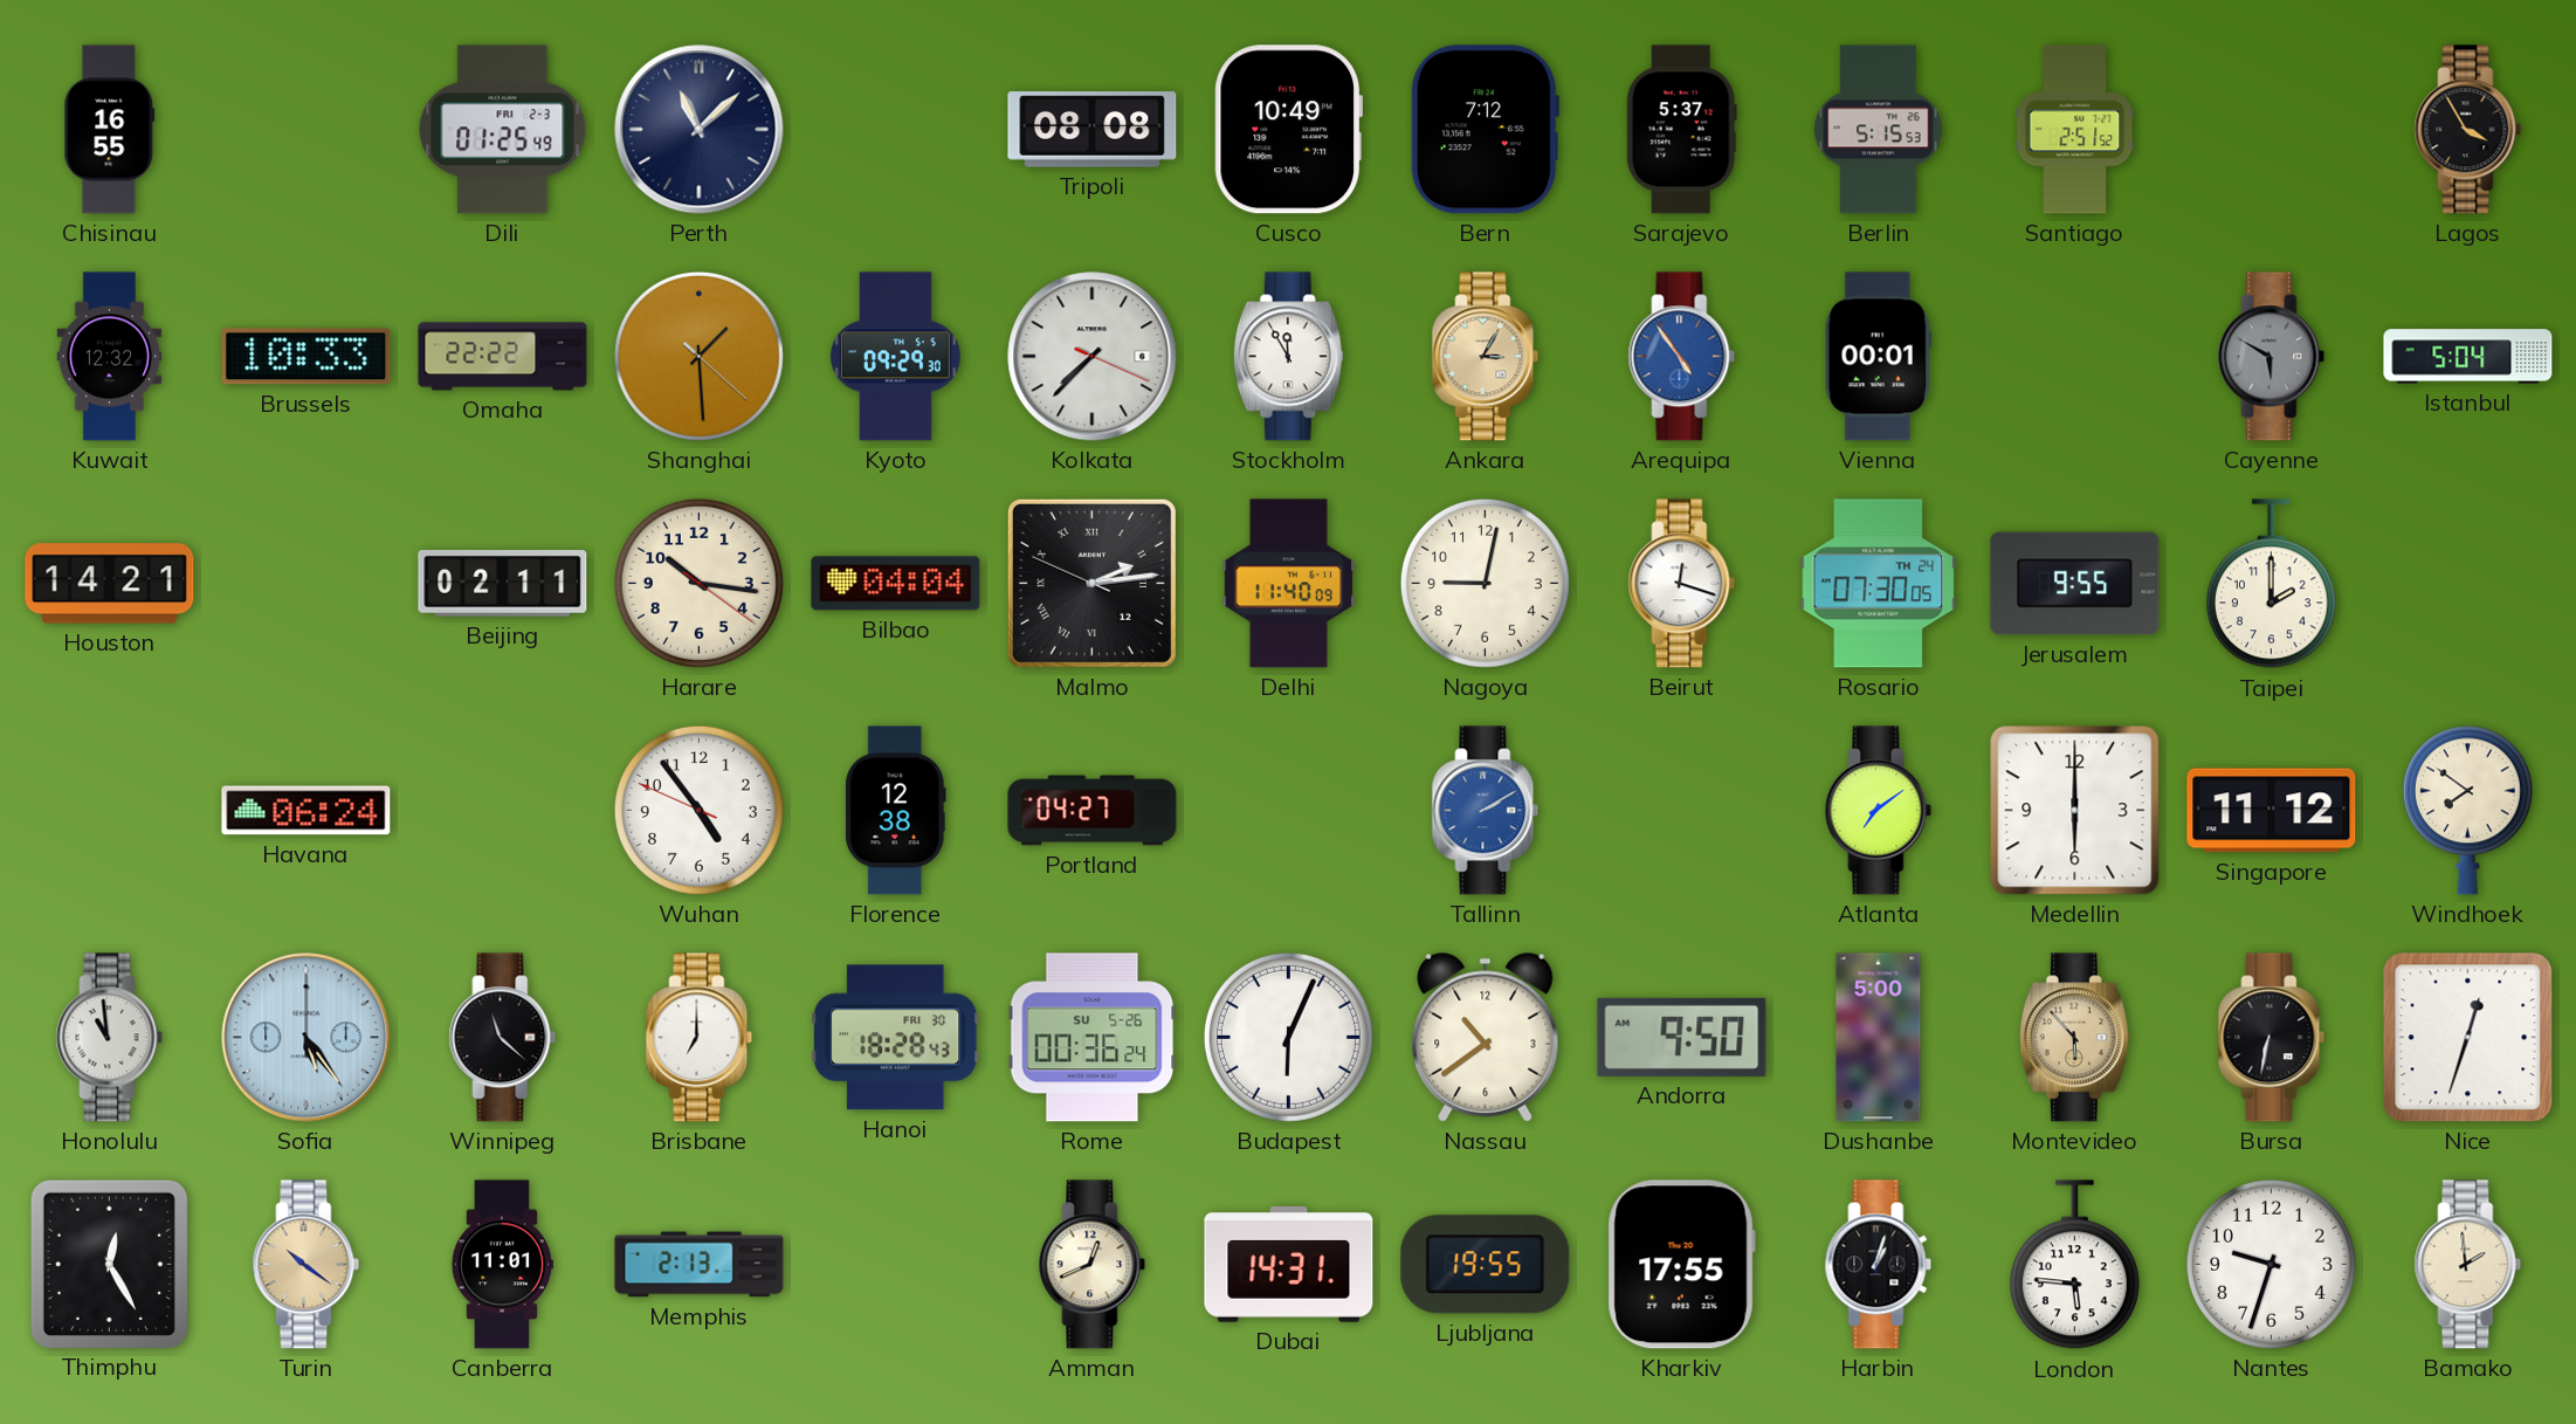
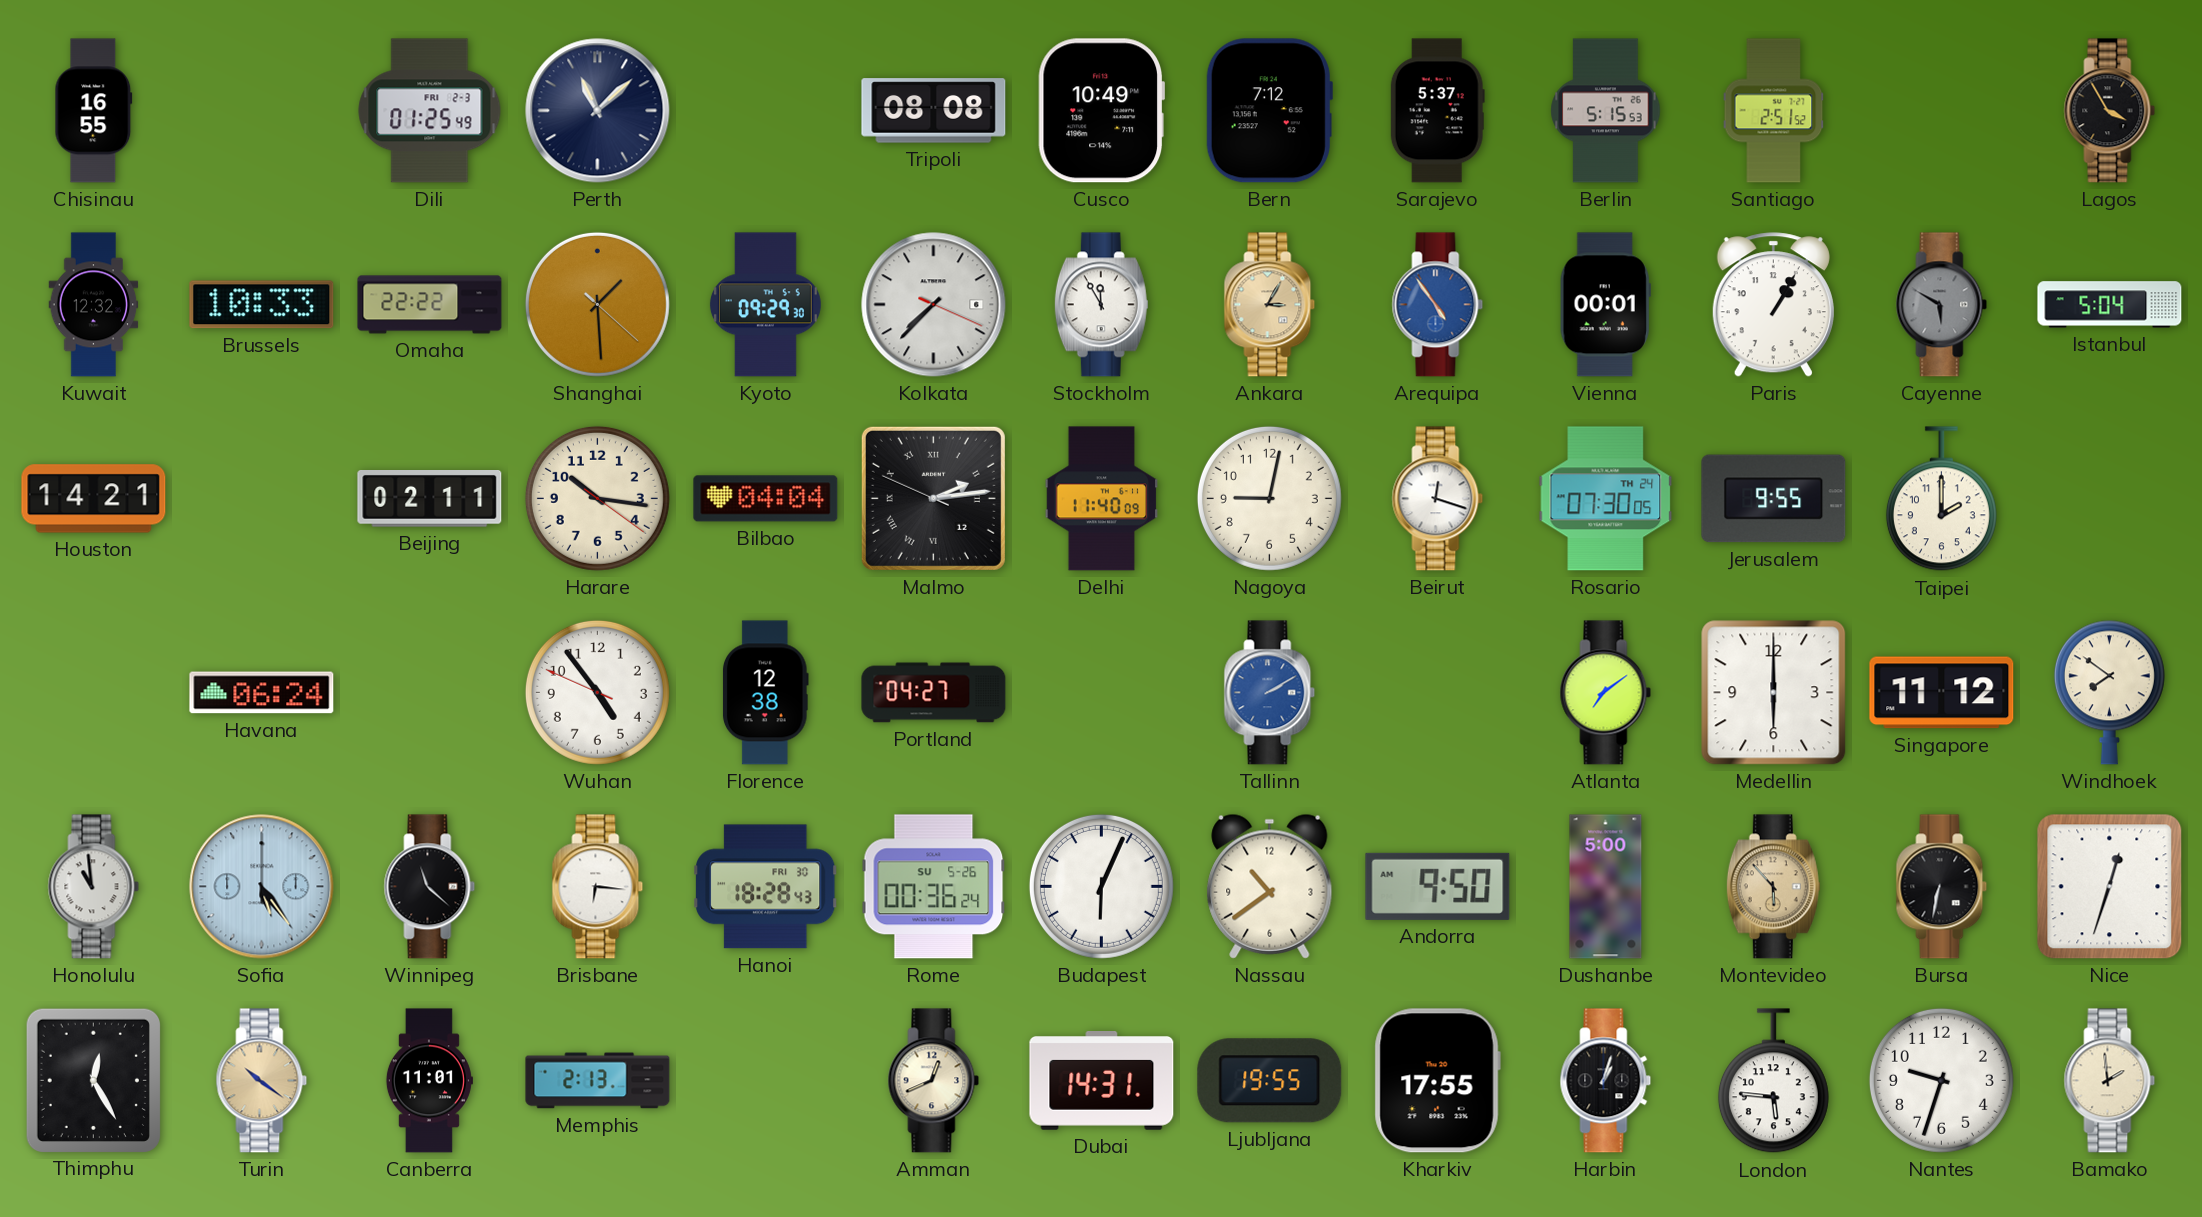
Paris: none -> 1:05 (1773, 305)
Brisbane: 7:00 -> 6:16 (598, 887)
